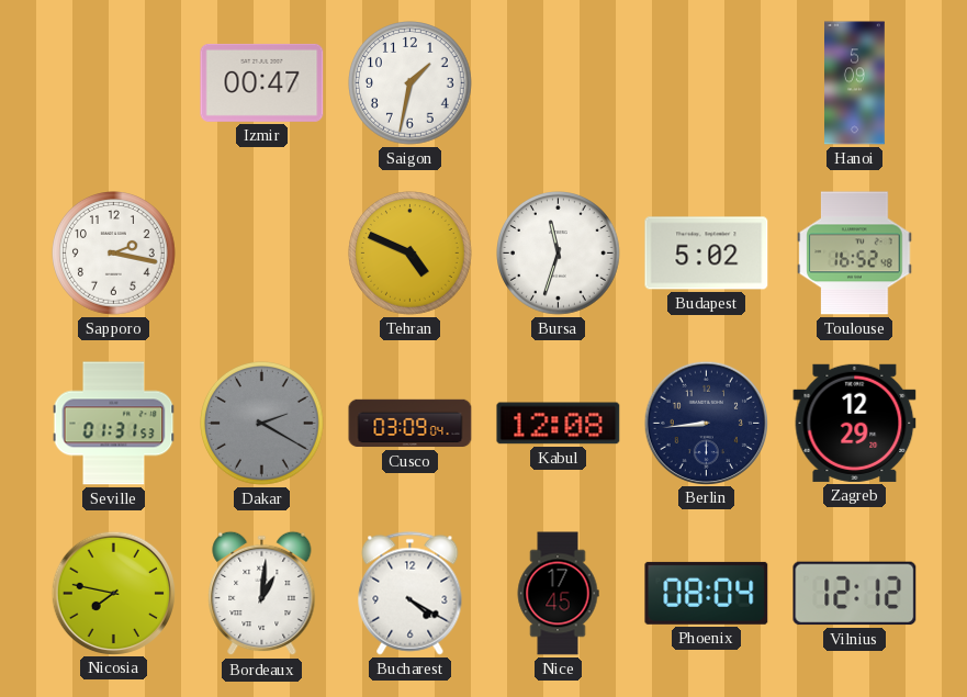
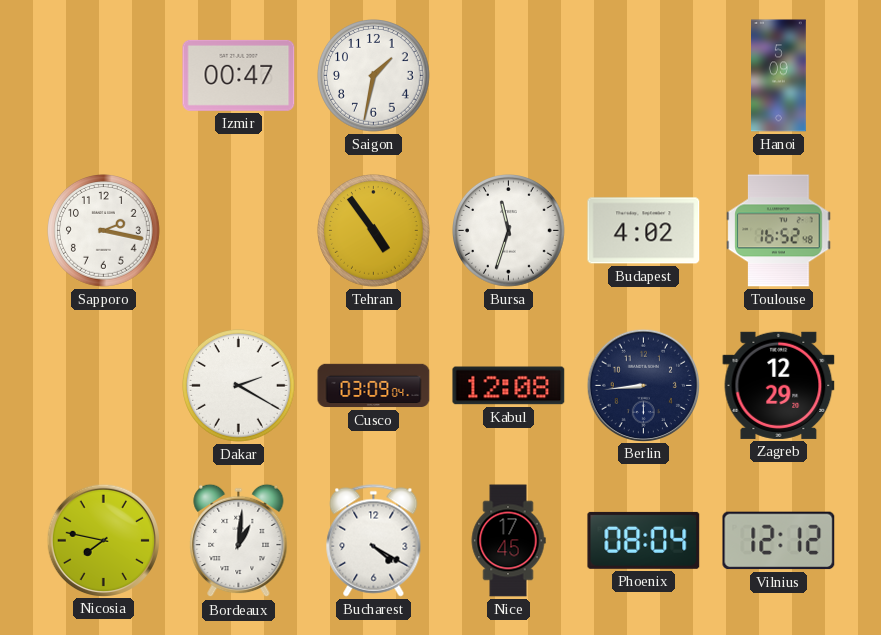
Tehran: 4:49 -> 4:54 (374, 231)
Budapest: 5:02 -> 4:02 (644, 231)
Seville: 01:31 -> none (114, 424)
Dakar dial: grey -> white (239, 386)
